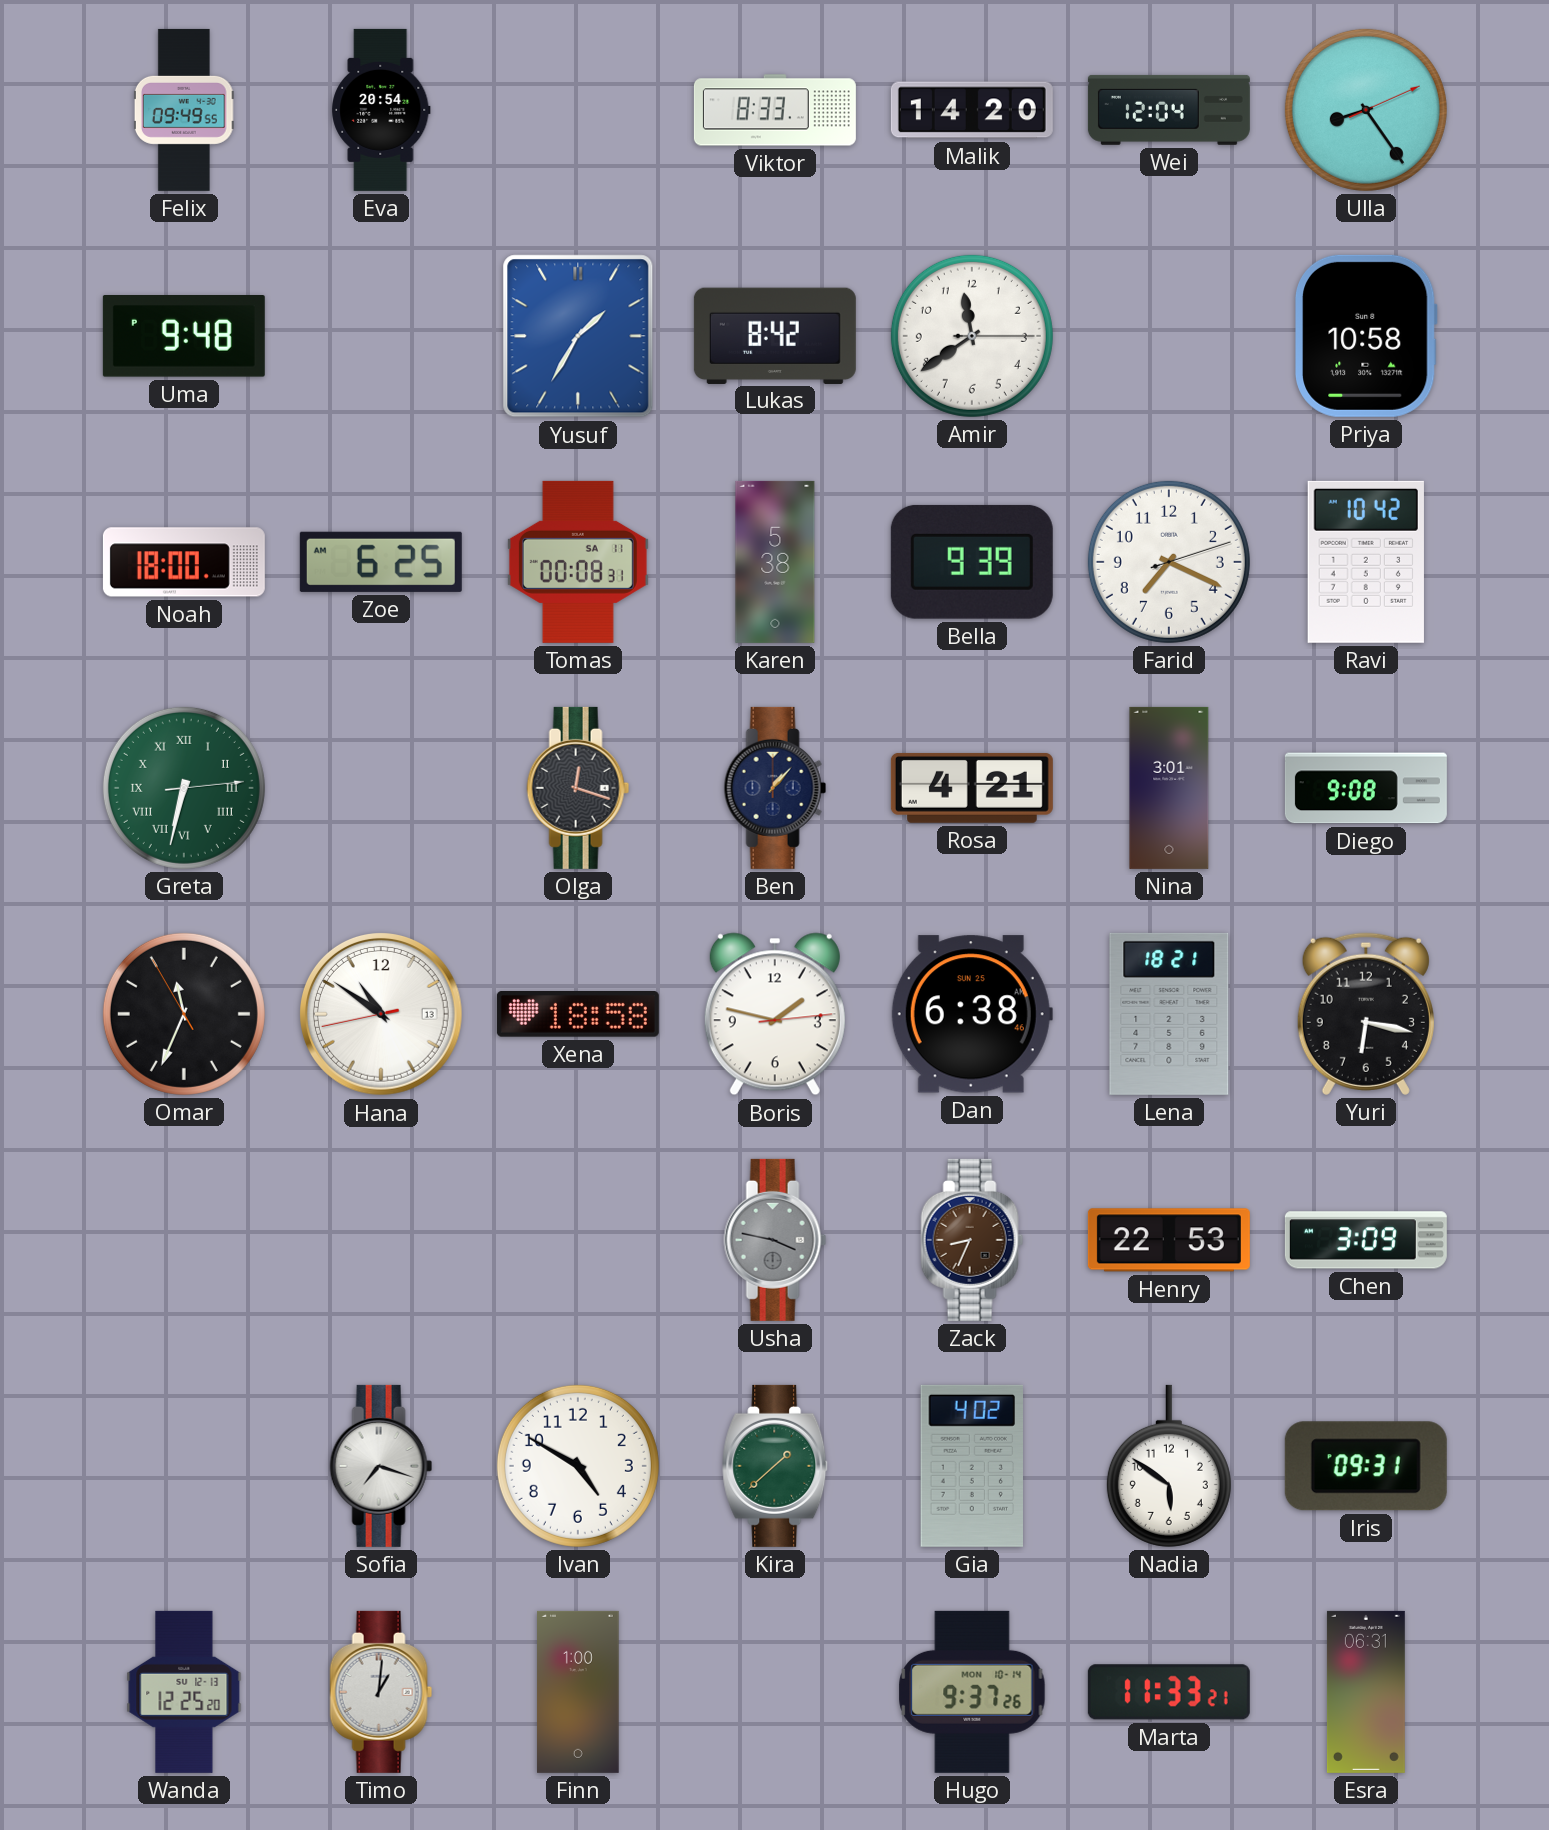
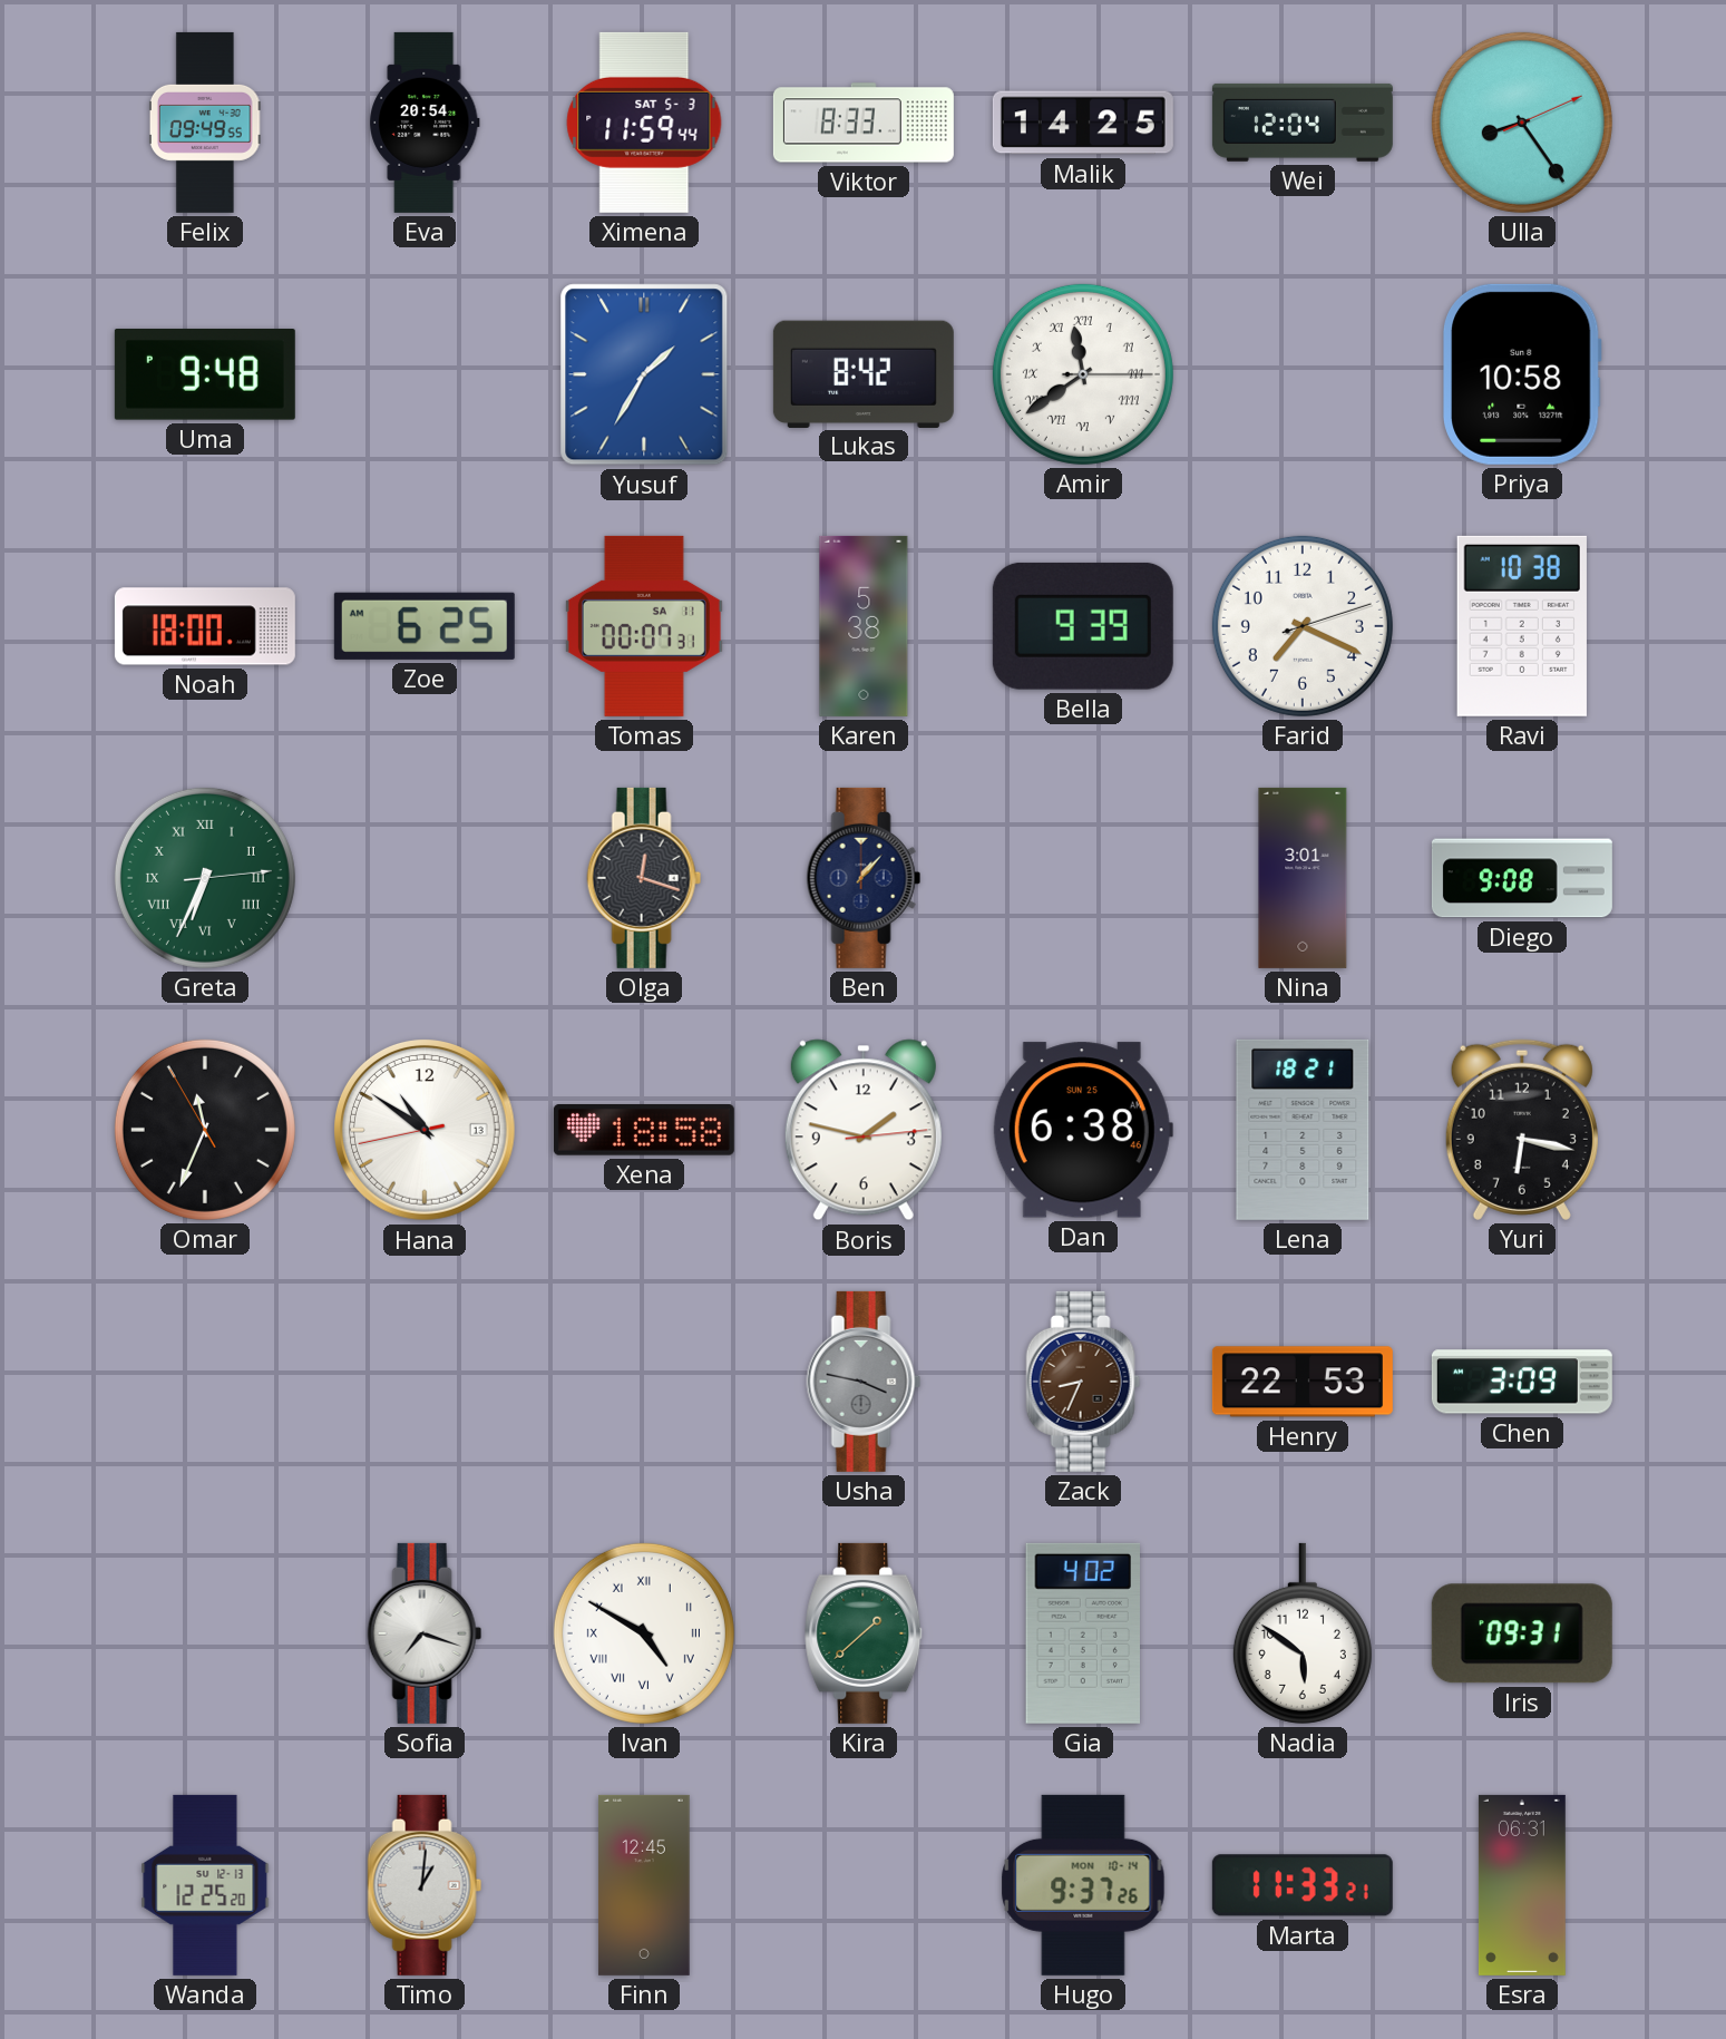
Ximena: none -> 11:59 (644, 123)
Malik: 14:20 -> 14:25 (1083, 123)
Amir numerals: Arabic -> Roman (1083, 374)
Tomas: 00:08 -> 00:07 (644, 626)
Ravi: 10:42 -> 10:38 (1522, 626)
Greta: 6:32 -> 6:34 (205, 878)
Rosa: 4:21 -> none (972, 788)
Ivan numerals: Arabic -> Roman (644, 1633)
Finn: 1:00 -> 12:45 (644, 1885)
